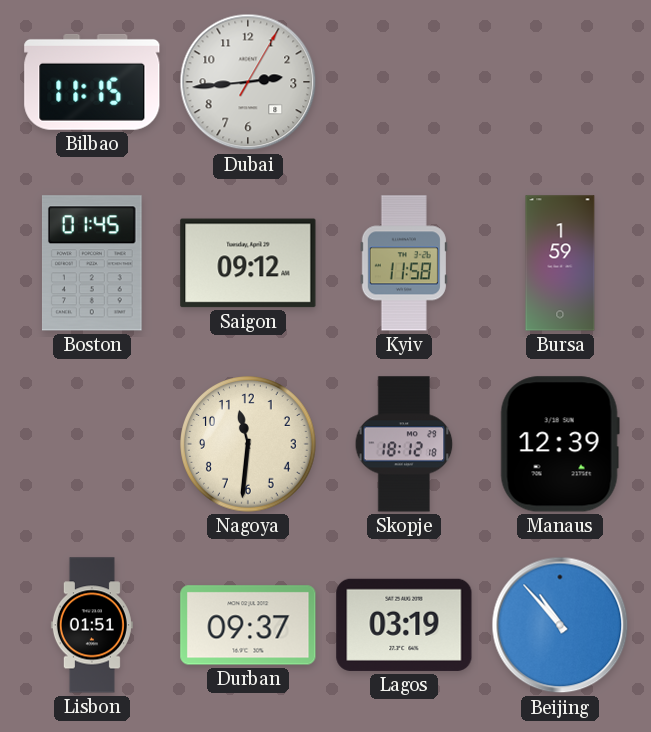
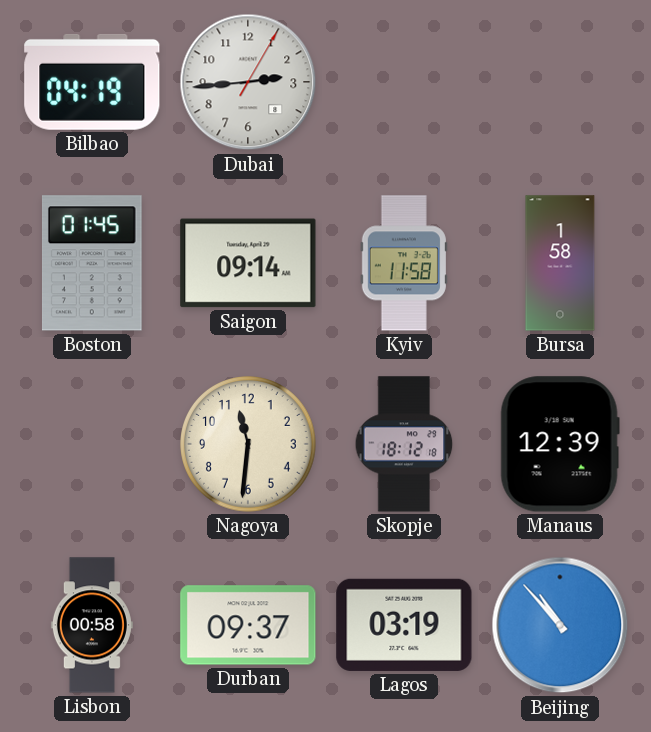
Bilbao: 11:15 -> 04:19 (92, 82)
Saigon: 09:12 -> 09:14 (248, 263)
Bursa: 1:59 -> 1:58 (560, 263)
Lisbon: 01:51 -> 00:58 (92, 625)
